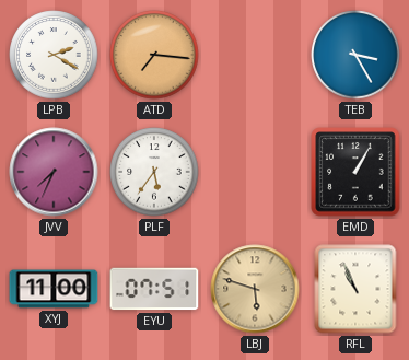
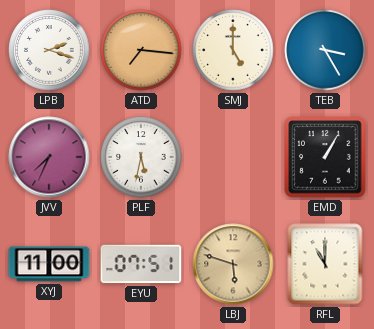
LPB: 2:20 -> 2:18 (49, 50)
SMJ: none -> 5:00 (233, 50)
PLF: 5:36 -> 5:32 (141, 157)
RFL: 10:56 -> 11:00 (325, 264)
